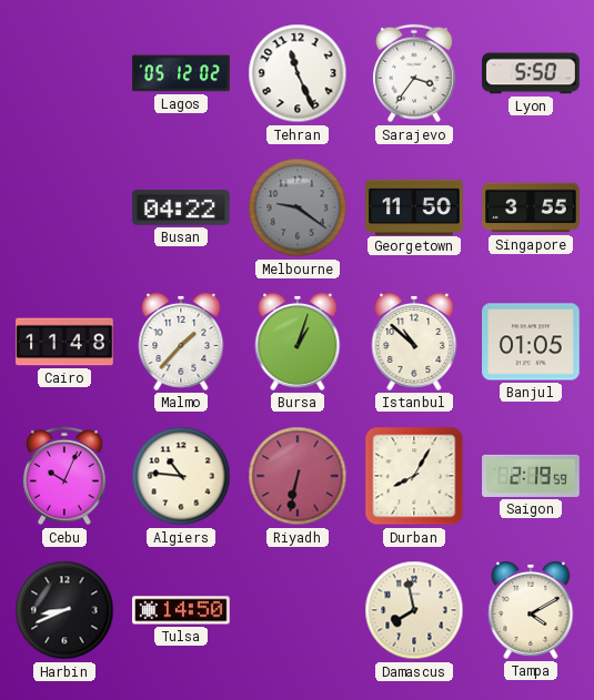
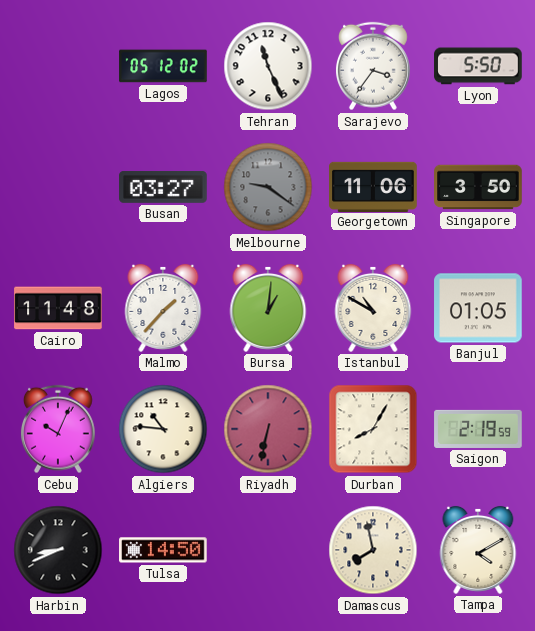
Busan: 04:22 -> 03:27 (163, 188)
Georgetown: 11:50 -> 11:06 (373, 186)
Singapore: 3:55 -> 3:50 (478, 187)
Bursa: 1:03 -> 1:01 (268, 308)
Istanbul: 10:52 -> 10:50 (373, 308)
